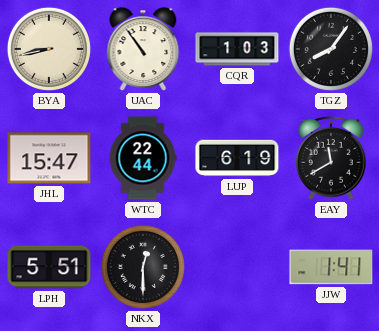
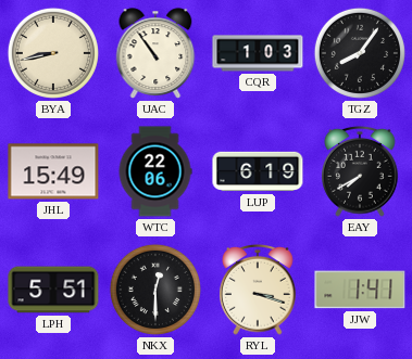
JHL: 15:47 -> 15:49 (53, 171)
WTC: 22:44 -> 22:06 (155, 171)
EAY: 11:40 -> 7:40 (361, 171)
RYL: none -> 3:18 (259, 290)
